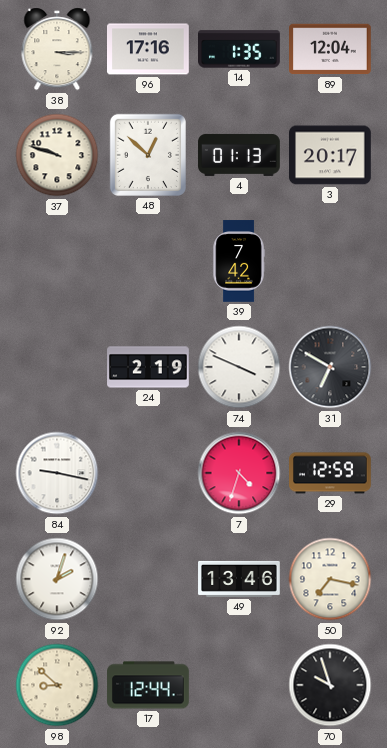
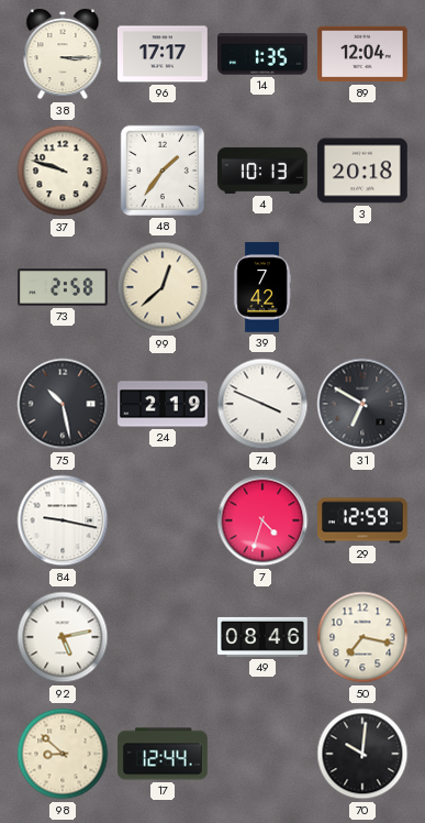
96: 17:16 -> 17:17 (164, 54)
48: 12:52 -> 1:36 (163, 171)
4: 01:13 -> 10:13 (262, 171)
3: 20:17 -> 20:18 (364, 171)
73: none -> 2:58 (64, 287)
99: none -> 12:38 (163, 287)
75: none -> 10:28 (63, 404)
92: 2:03 -> 5:13 (63, 637)
49: 13:46 -> 08:46 (262, 637)
70: 9:57 -> 10:01 (362, 754)
